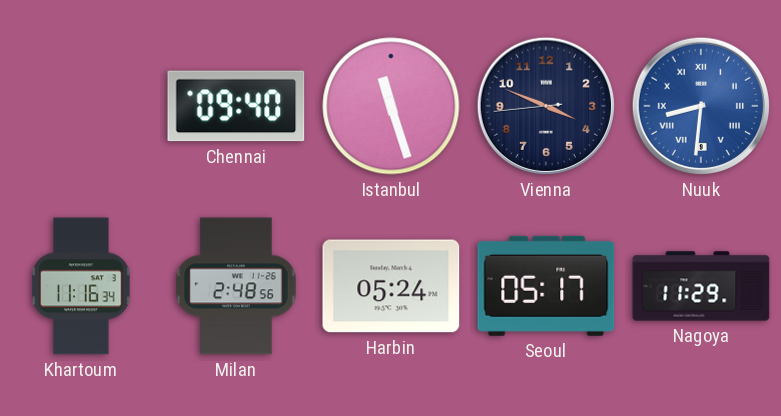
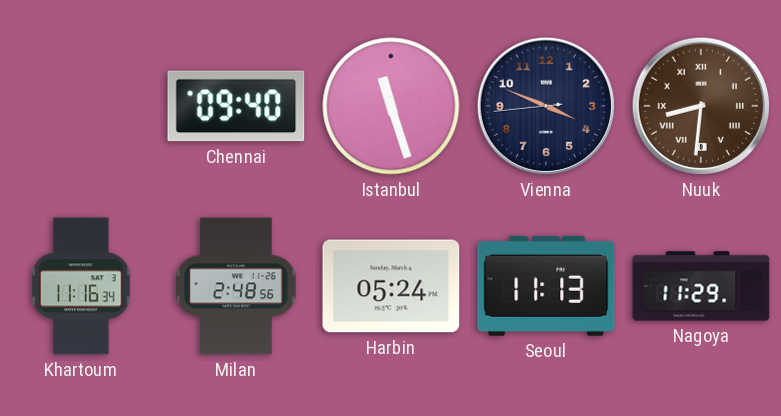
Nuuk dial: blue -> brown (701, 106)
Seoul: 05:17 -> 11:13 (546, 286)
